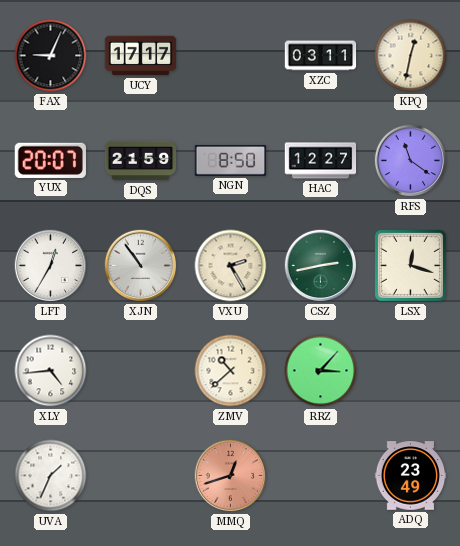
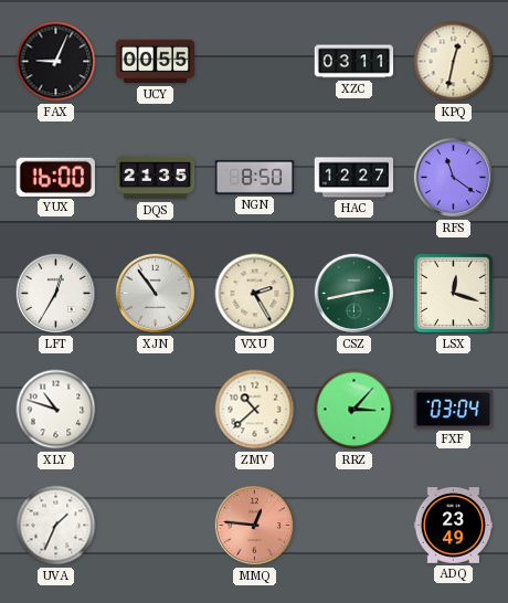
UCY: 17:17 -> 00:55 (156, 62)
YUX: 20:07 -> 16:00 (55, 177)
DQS: 21:59 -> 21:35 (156, 178)
XLY: 4:44 -> 10:48 (56, 410)
FXF: none -> 03:04 (453, 409)
MMQ: 12:42 -> 12:46 (255, 526)
